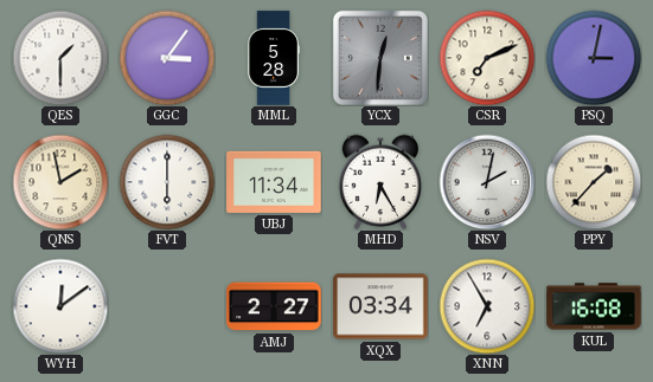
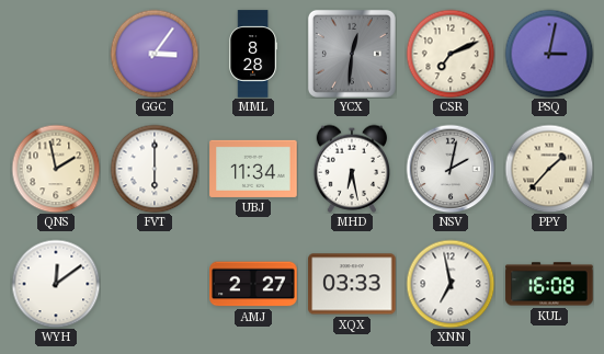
QES: 1:30 -> none (60, 58)
MML: 5:28 -> 8:28 (252, 54)
MHD: 6:25 -> 6:28 (352, 169)
XQX: 03:34 -> 03:33 (352, 284)
XNN: 6:55 -> 6:58 (451, 284)
